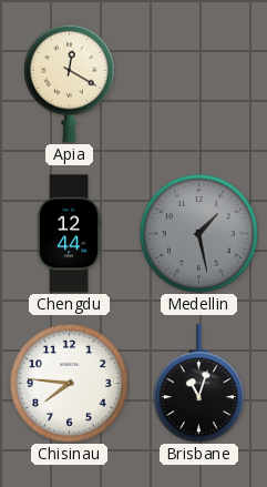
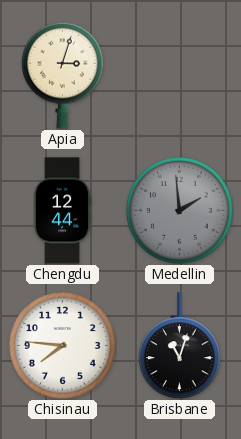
Apia: 12:20 -> 3:03 (63, 75)
Medellin: 1:28 -> 1:59 (180, 211)
